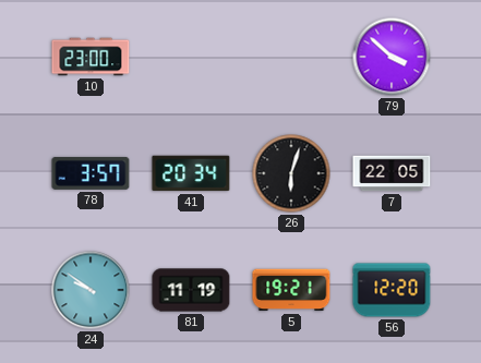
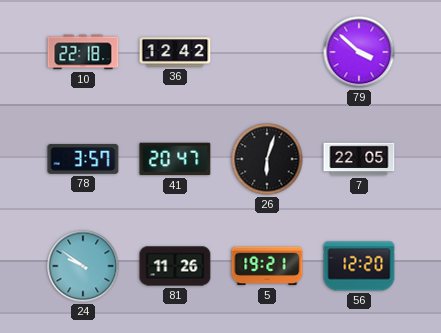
10: 23:00 -> 22:18 (83, 52)
36: none -> 12:42 (175, 52)
41: 20:34 -> 20:47 (175, 159)
81: 11:19 -> 11:26 (175, 266)
